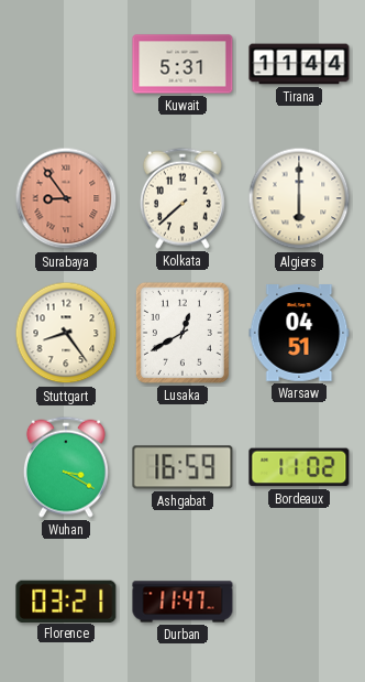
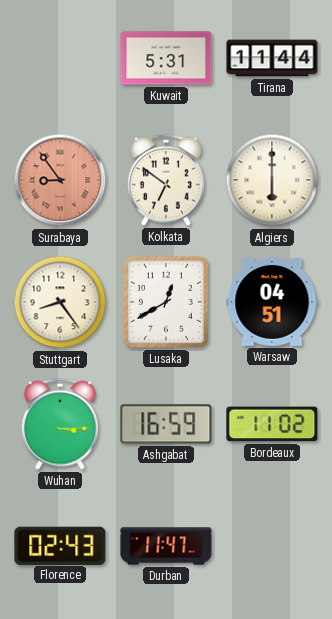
Kolkata: 7:38 -> 6:51 (166, 180)
Wuhan: 3:20 -> 3:15 (60, 424)
Florence: 03:21 -> 02:43 (60, 545)
